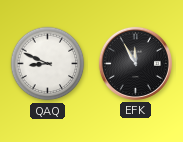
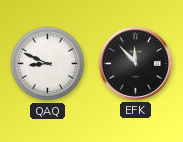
EFK: 11:55 -> 11:53 (135, 63)
